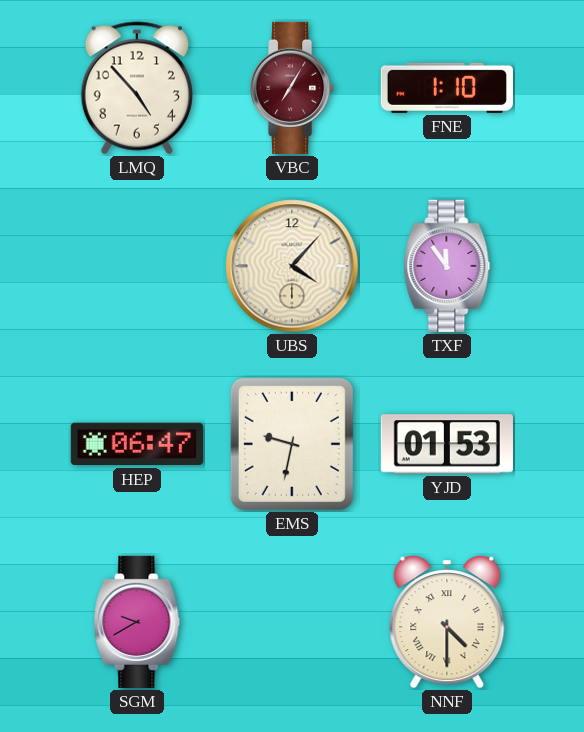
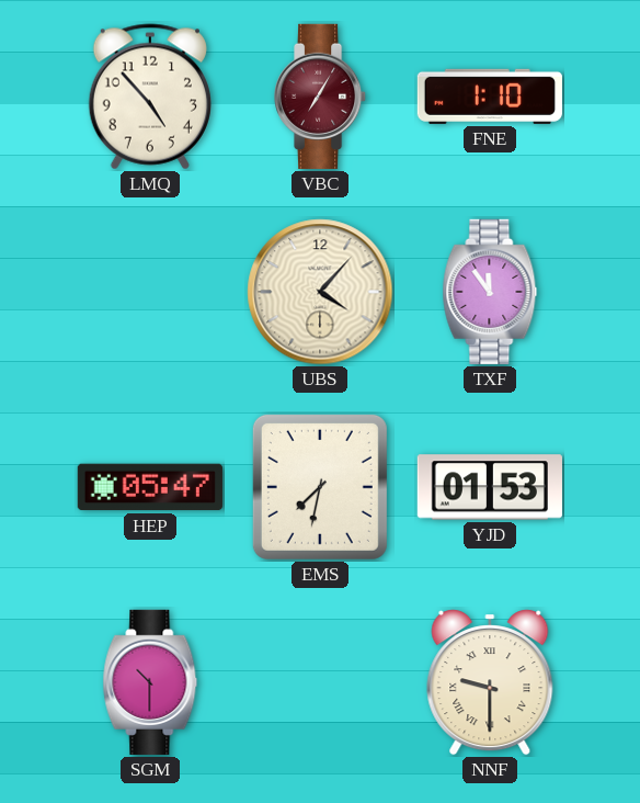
HEP: 06:47 -> 05:47 (150, 487)
EMS: 9:32 -> 7:32 (320, 487)
SGM: 9:40 -> 10:30 (150, 682)
NNF: 4:30 -> 9:30 (490, 682)
